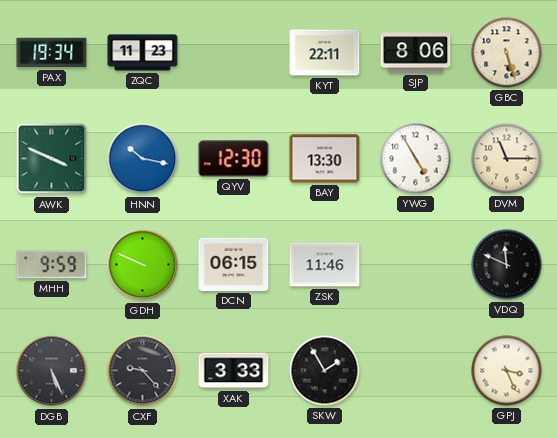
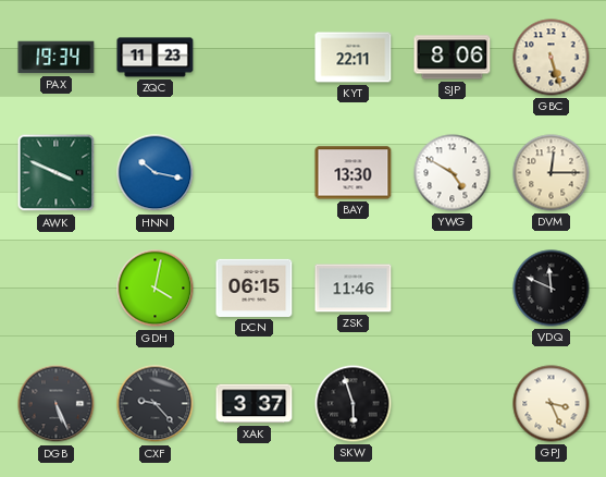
QYV: 12:30 -> none (234, 159)
YWG: 4:55 -> 4:50 (453, 173)
DVM: 11:15 -> 12:15 (552, 173)
MHH: 9:59 -> none (52, 265)
GDH: 9:49 -> 4:02 (156, 289)
XAK: 3:33 -> 3:37 (255, 404)
SKW: 1:55 -> 5:57 (354, 404)
